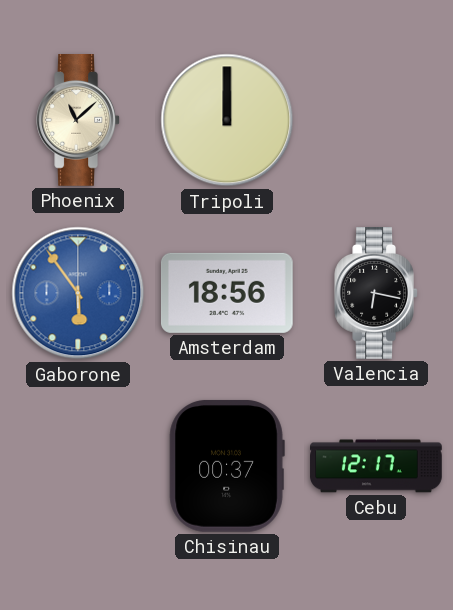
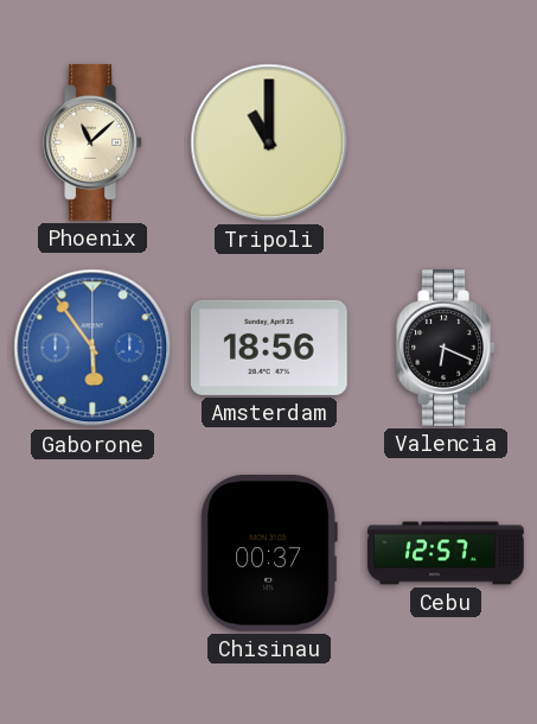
Tripoli: 12:00 -> 11:00 (269, 142)
Valencia: 6:17 -> 6:19 (446, 349)
Cebu: 12:17 -> 12:57 (446, 553)
